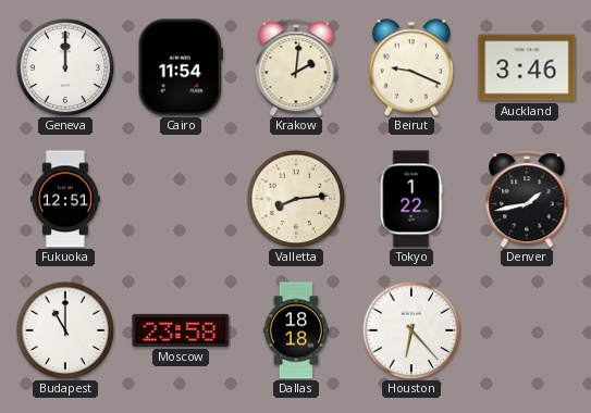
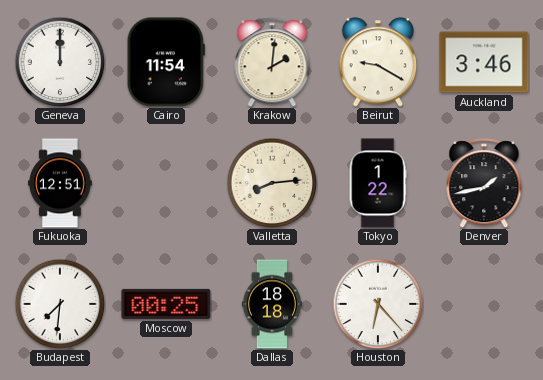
Beirut: 9:19 -> 9:20 (378, 62)
Budapest: 11:00 -> 7:31 (60, 304)
Moscow: 23:58 -> 00:25 (166, 304)
